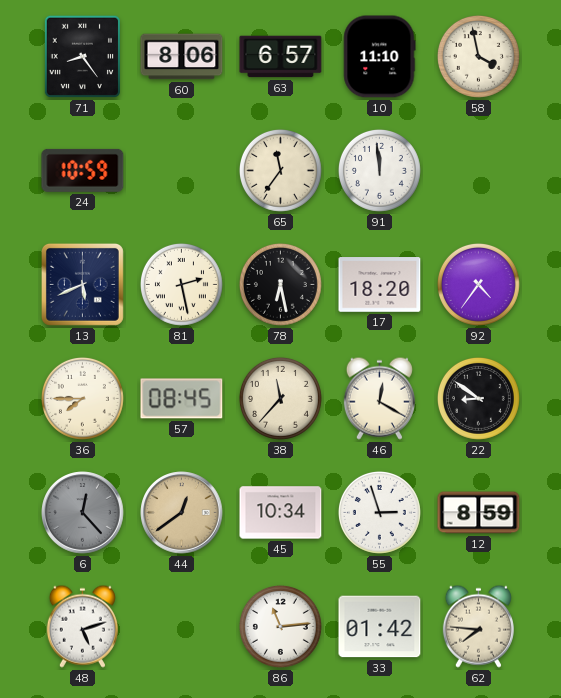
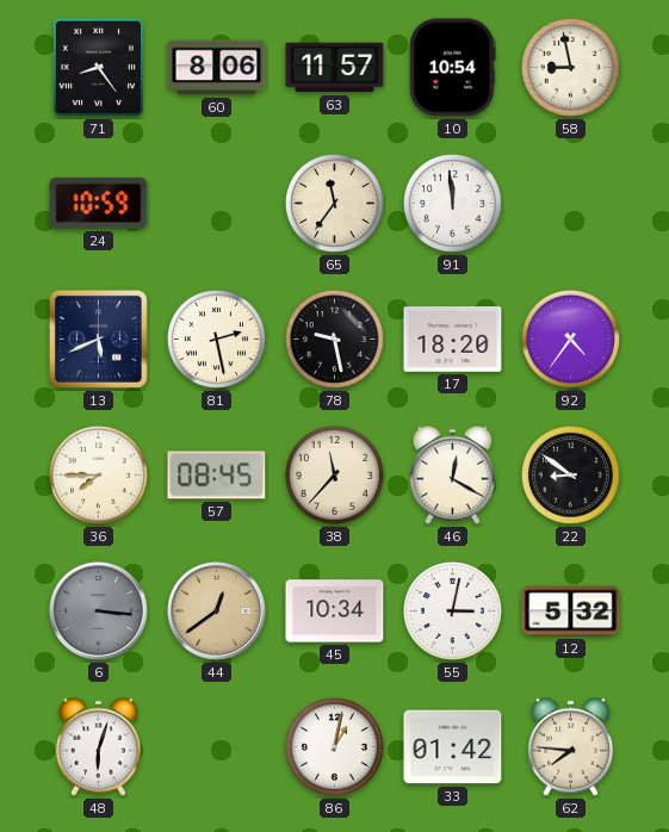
63: 6:57 -> 11:57 (335, 68)
10: 11:10 -> 10:54 (453, 68)
58: 3:58 -> 8:58 (570, 67)
78: 6:28 -> 9:28 (334, 339)
6: 12:23 -> 3:16 (99, 611)
55: 2:57 -> 3:02 (452, 610)
12: 8:59 -> 5:32 (571, 611)
48: 5:12 -> 6:03 (98, 746)
86: 11:14 -> 1:02 (334, 746)
